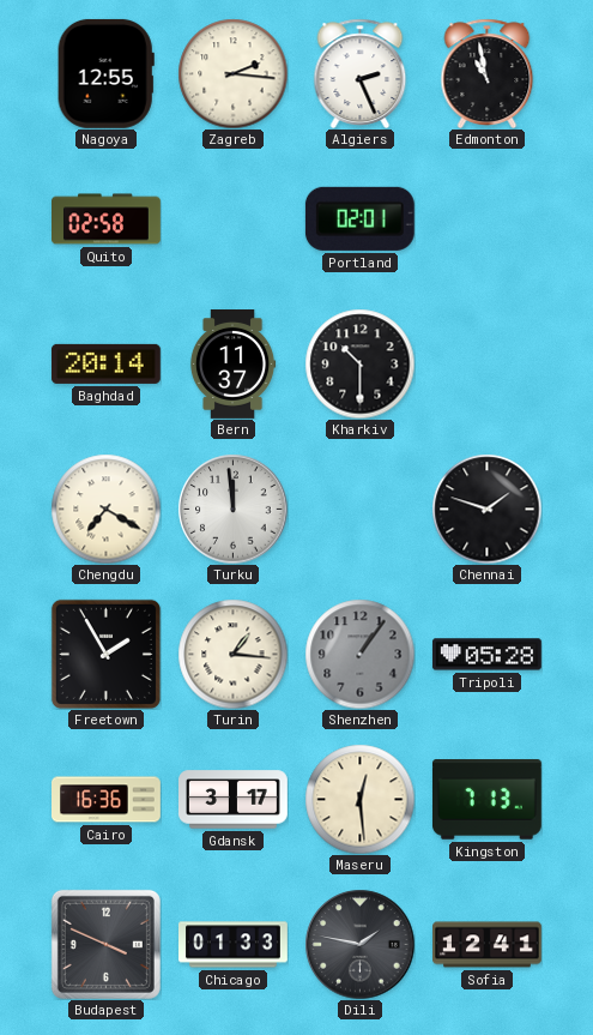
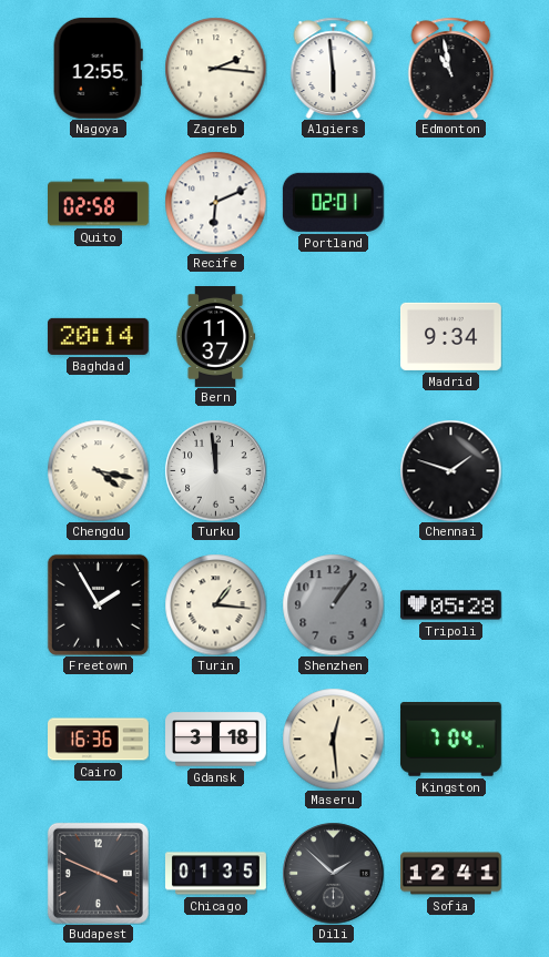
Algiers: 2:26 -> 5:59 (334, 68)
Recife: none -> 6:11 (215, 202)
Kharkiv: 10:30 -> none (359, 363)
Madrid: none -> 9:34 (450, 336)
Chengdu: 7:20 -> 4:17 (98, 470)
Gdansk: 3:17 -> 3:18 (216, 740)
Kingston: 7:13 -> 7:04 (450, 740)
Chicago: 01:33 -> 01:35 (216, 874)
Dili: 1:47 -> 1:52 (333, 873)
